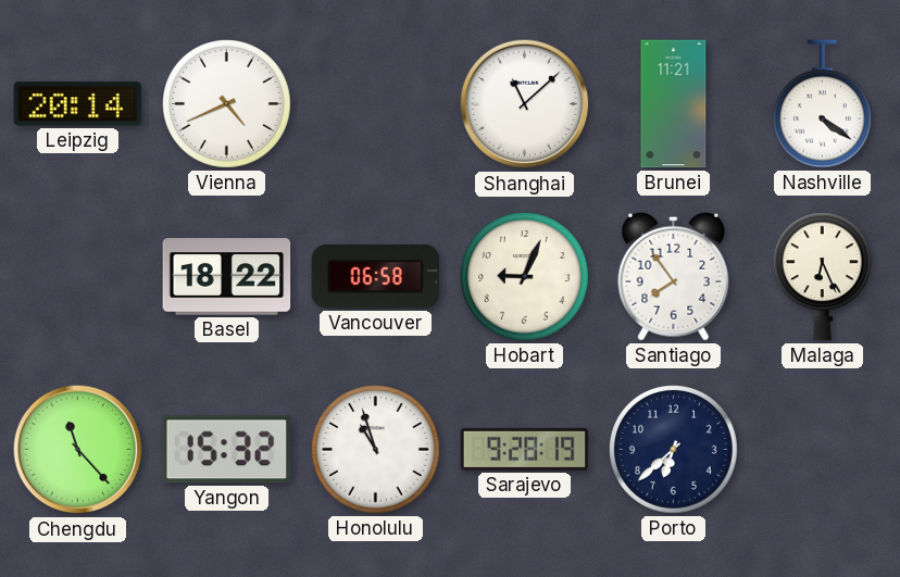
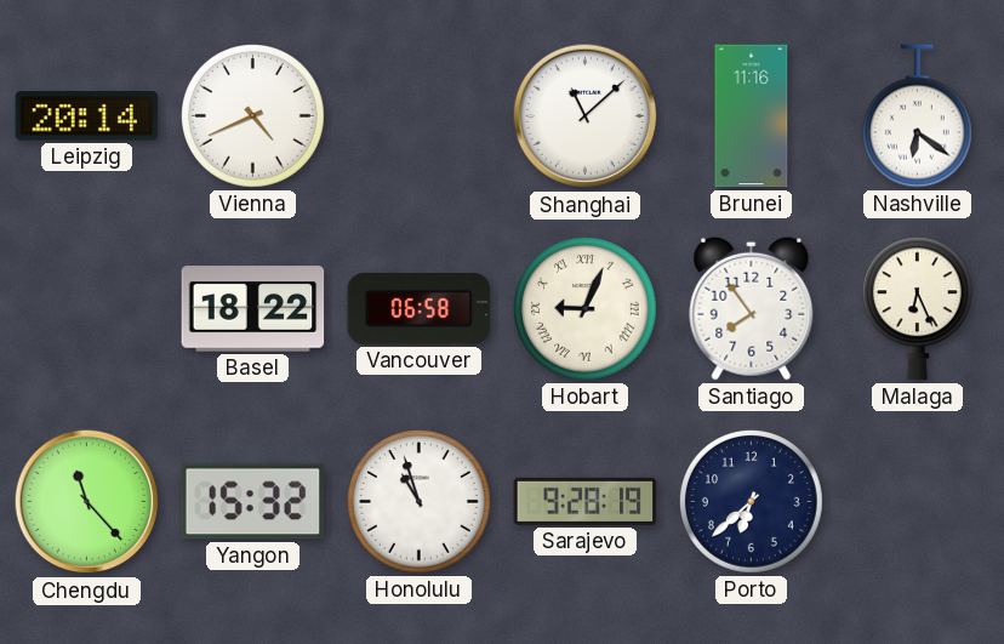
Brunei: 11:21 -> 11:16 (752, 116)
Nashville: 4:21 -> 6:21 (917, 116)
Hobart numerals: Arabic -> Roman (586, 309)
